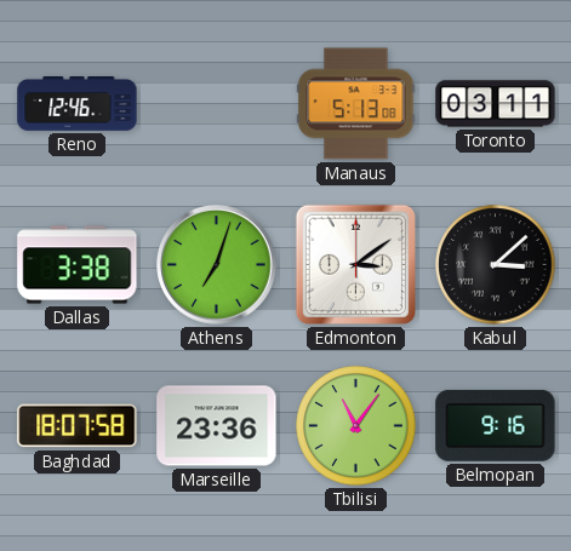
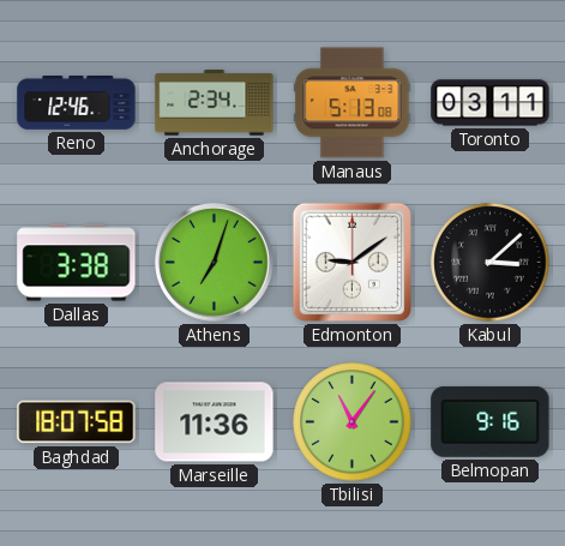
Anchorage: none -> 2:34 (215, 103)
Edmonton: 3:09 -> 9:09 (351, 262)
Marseille: 23:36 -> 11:36 (215, 422)
